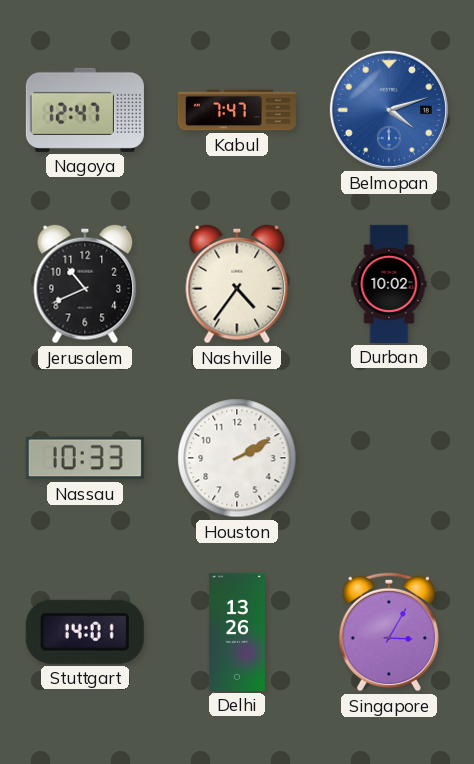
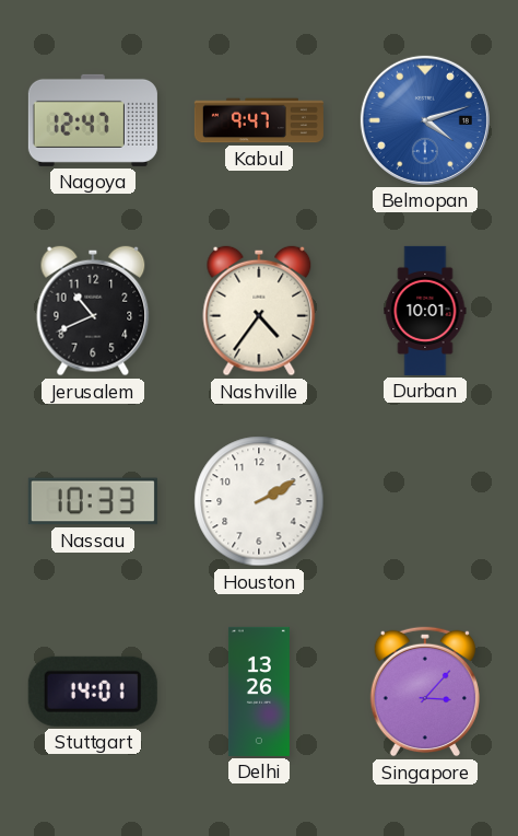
Kabul: 7:47 -> 9:47 (259, 120)
Durban: 10:02 -> 10:01 (425, 311)
Singapore: 3:05 -> 3:07 (425, 692)
